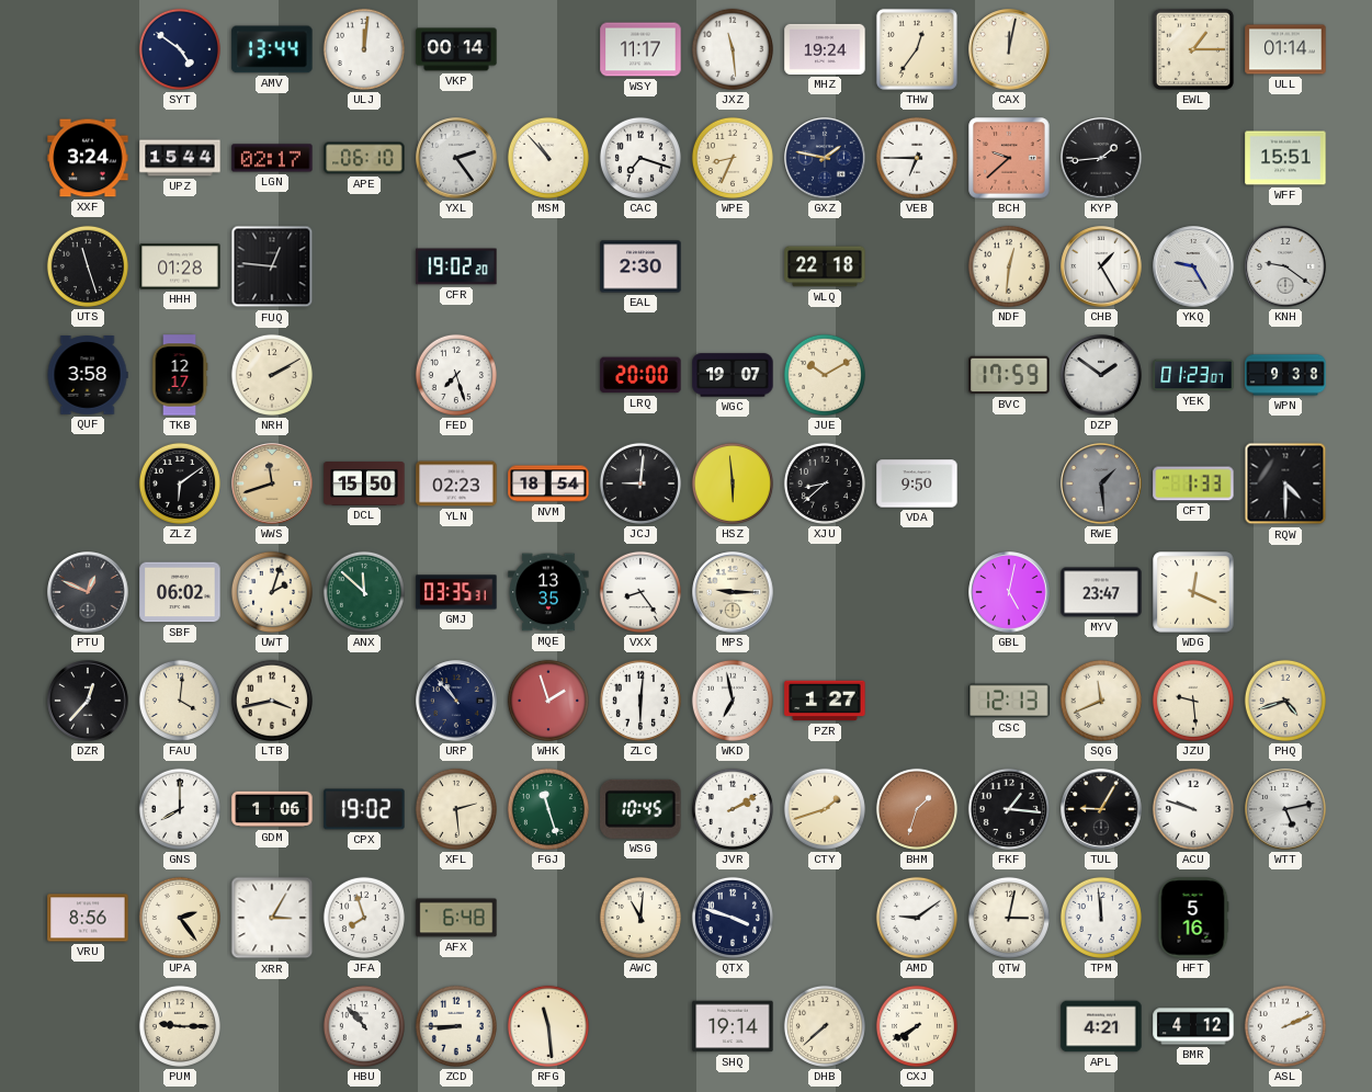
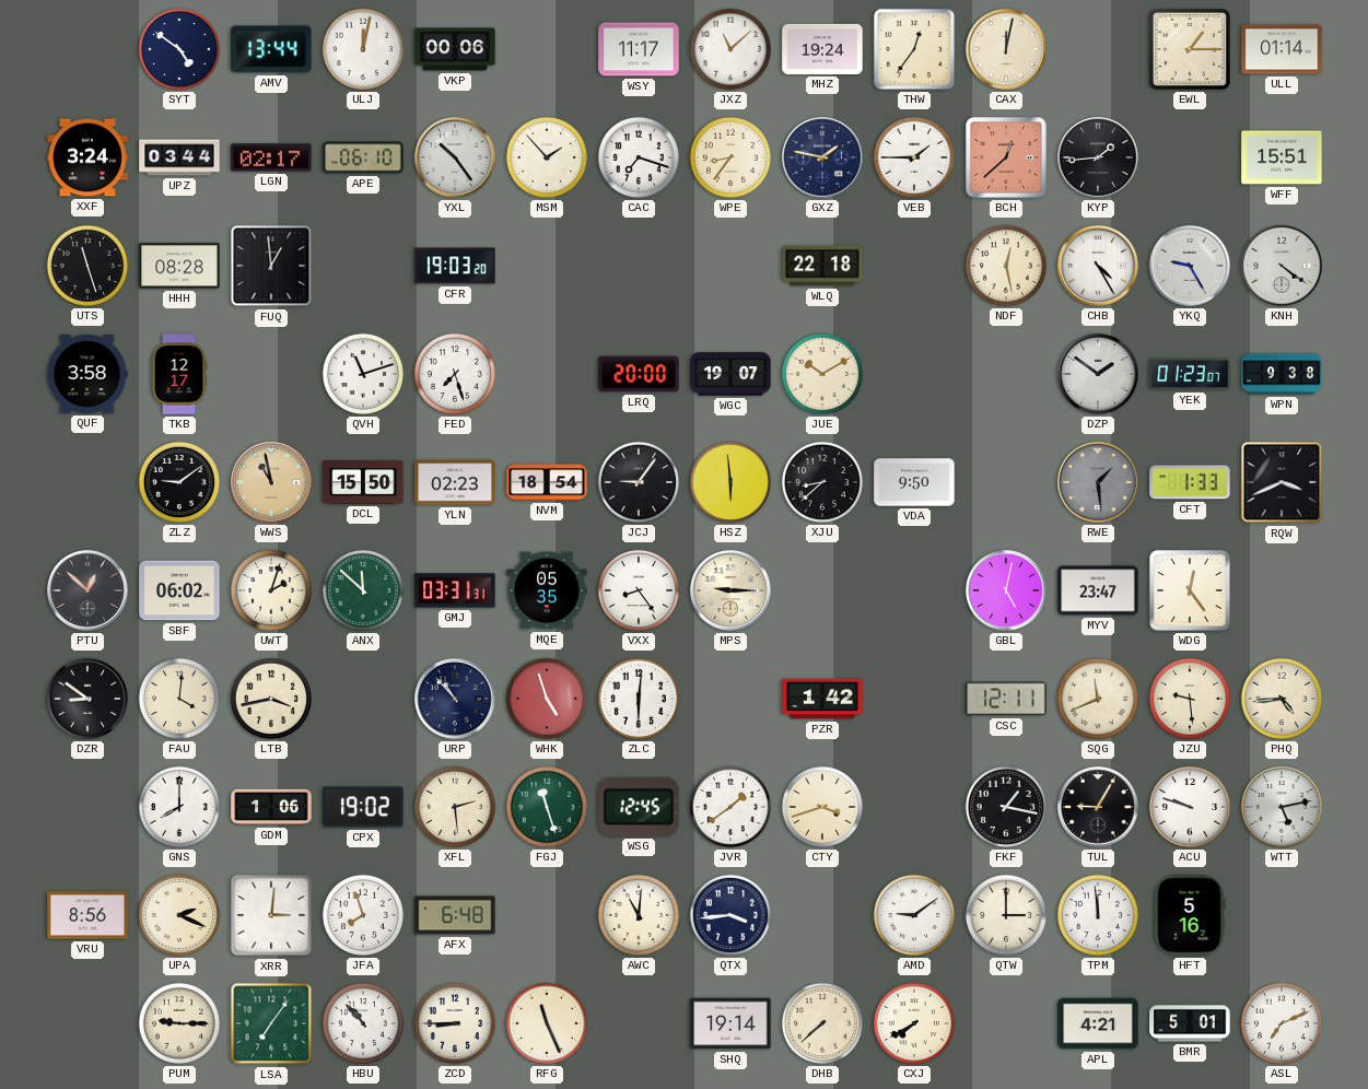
ULJ: 12:01 -> 12:02 (363, 49)
VKP: 00:14 -> 00:06 (455, 49)
JXZ: 11:29 -> 11:08 (730, 49)
UPZ: 15:44 -> 03:44 (179, 157)
YXL: 2:24 -> 10:24 (455, 157)
MSM: 10:53 -> 1:53 (547, 157)
WPE: 8:34 -> 8:36 (730, 157)
VEB: 6:45 -> 1:45 (914, 157)
BCH: 9:38 -> 12:38 (1006, 157)
HHH: 01:28 -> 08:28 (179, 266)
FUQ: 12:46 -> 12:59 (271, 266)
CFR: 19:02 -> 19:03 (455, 266)
EAL: 2:30 -> none (640, 266)
NDF: 12:31 -> 12:28 (1006, 266)
CHB: 1:25 -> 4:25 (1098, 266)
KNH: 9:21 -> 4:21 (1282, 266)
NRH: 2:10 -> none (272, 375)
QVH: none -> 11:12 (363, 374)
BVC: 17:59 -> none (1009, 375)
ZLZ: 6:09 -> 9:09 (179, 482)
WWS: 11:42 -> 10:58 (271, 482)
JCJ: 9:01 -> 9:06 (639, 482)
RQW: 4:30 -> 3:41 (1282, 482)
PTU: 12:49 -> 12:52 (87, 590)
GMJ: 03:35 -> 03:31 (455, 590)
MQE: 13:35 -> 05:35 (547, 590)
WDG: 12:19 -> 12:24 (1190, 590)
DZR: 12:37 -> 8:51 (87, 699)
WHK: 1:57 -> 4:57 (547, 699)
WKD: 6:58 -> none (733, 701)
PZR: 1:27 -> 1:42 (822, 699)
CSC: 12:13 -> 12:11 (1006, 699)
PHQ: 4:42 -> 4:44 (1282, 699)
WSG: 10:45 -> 12:45 (639, 807)
JVR: 2:10 -> 1:39 (730, 807)
CTY: 1:42 -> 3:42 (822, 807)
BHM: 1:33 -> none (917, 809)
FKF: 1:16 -> 1:17 (1006, 807)
UPA: 2:24 -> 2:19 (179, 915)
XRR: 3:05 -> 3:01 (271, 915)
QTX: 3:48 -> 3:44 (730, 915)
QTW: 3:02 -> 3:00 (1006, 915)
LSA: none -> 7:06 (271, 1023)
RFG: 11:29 -> 11:26 (547, 1023)
BMR: 4:12 -> 5:01 (1190, 1023)
ASL: 2:11 -> 7:11 (1282, 1023)
